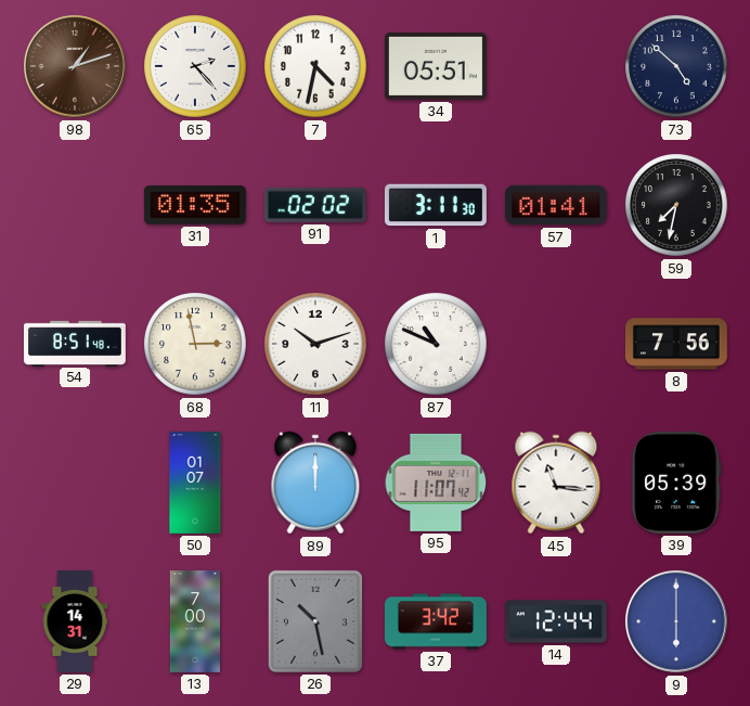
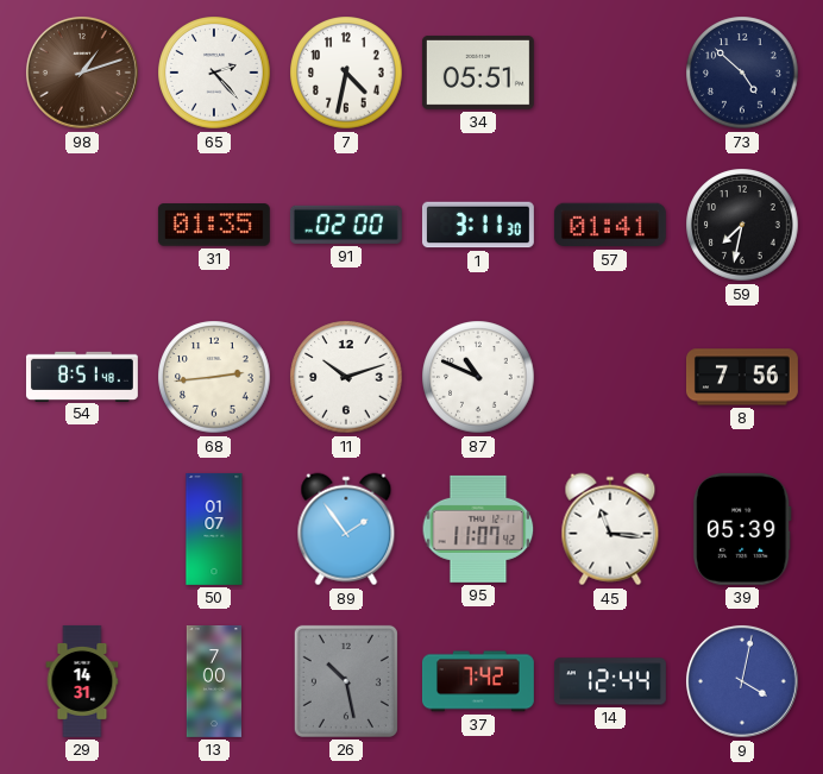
91: 02:02 -> 02:00 (346, 225)
68: 2:58 -> 2:44 (214, 377)
89: 12:00 -> 1:54 (346, 529)
37: 3:42 -> 7:42 (478, 681)
9: 6:00 -> 4:02 (742, 681)
